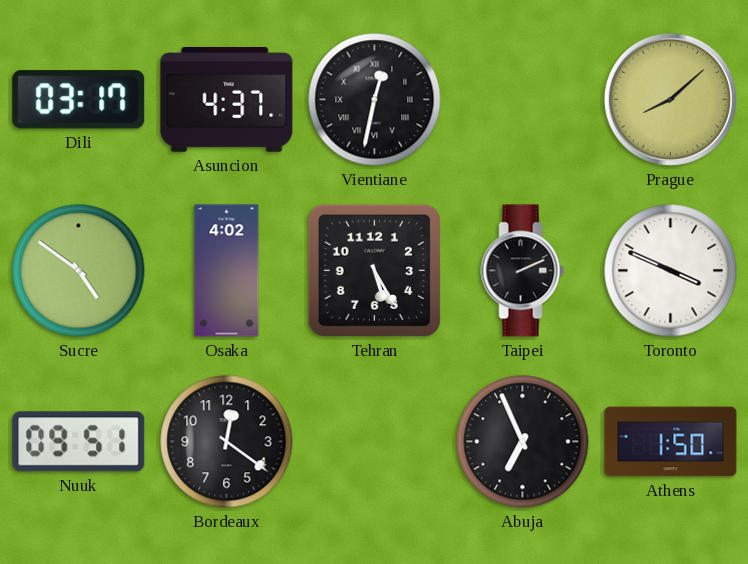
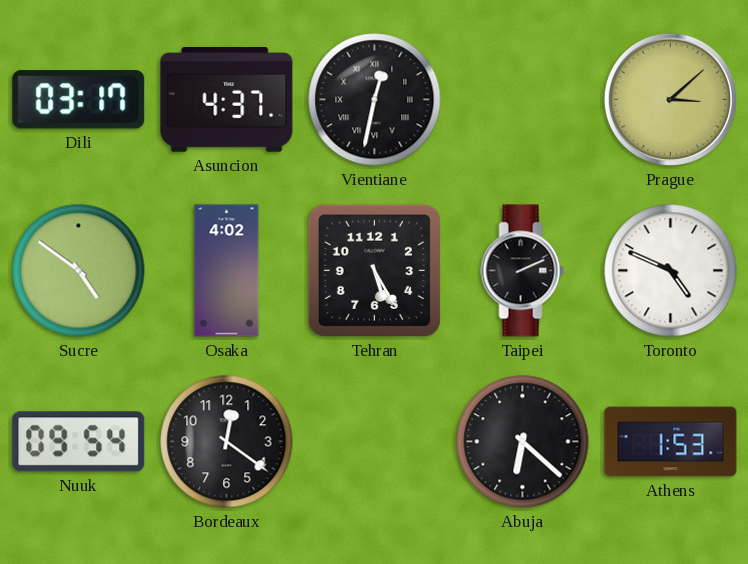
Prague: 8:08 -> 3:08 (670, 99)
Toronto: 3:49 -> 4:49 (671, 271)
Nuuk: 09:51 -> 09:54 (79, 442)
Abuja: 6:56 -> 6:22 (523, 442)
Athens: 1:50 -> 1:53 (671, 442)
